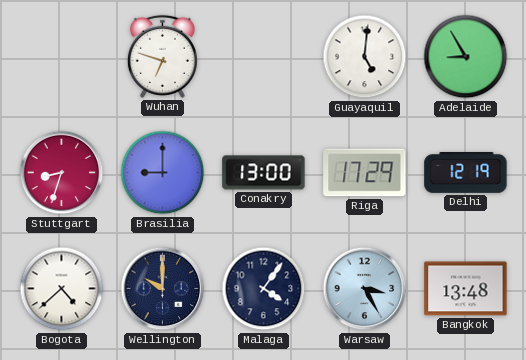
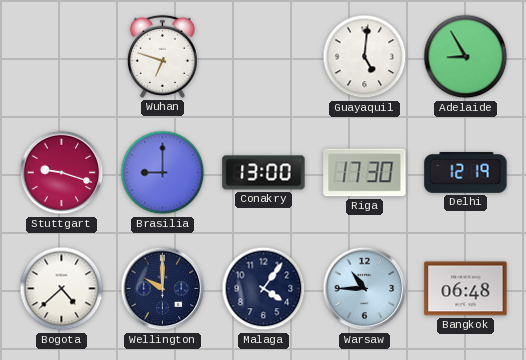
Stuttgart: 8:33 -> 9:18 (62, 173)
Riga: 17:29 -> 17:30 (365, 173)
Warsaw: 3:25 -> 10:45 (365, 289)
Bangkok: 13:48 -> 06:48 (466, 289)
